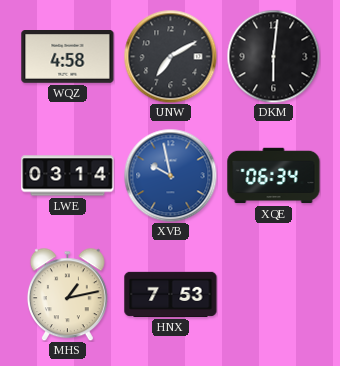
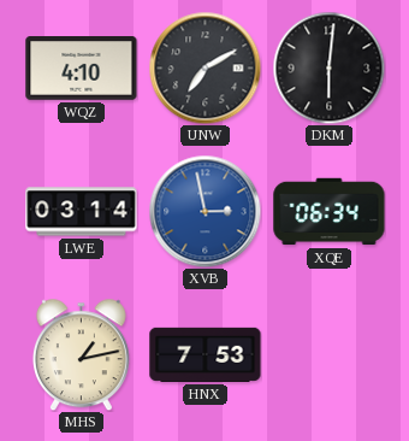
WQZ: 4:58 -> 4:10 (82, 69)
XVB: 9:58 -> 2:58 (204, 211)
